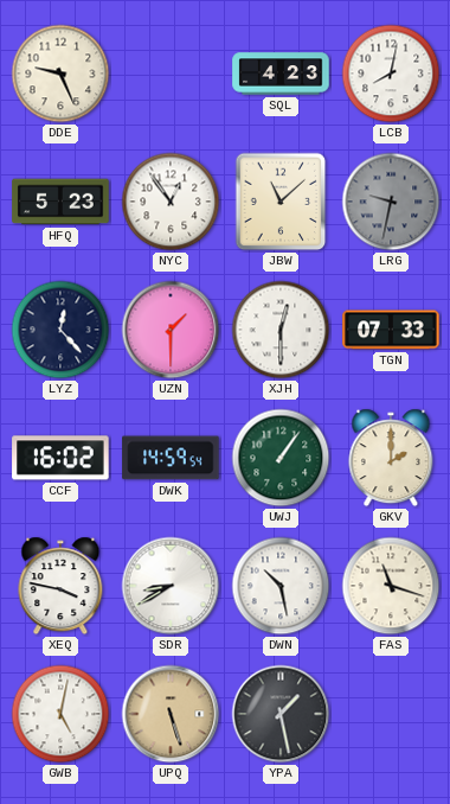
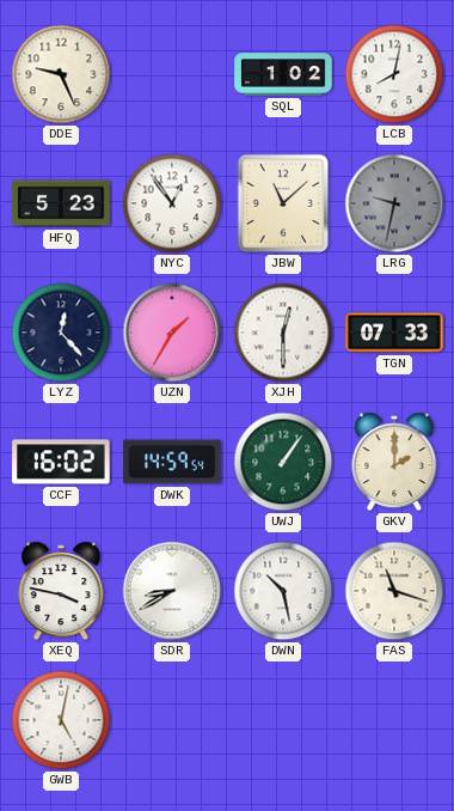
SQL: 4:23 -> 1:02 (283, 74)
UZN: 1:30 -> 1:35 (172, 333)
UPQ: 5:27 -> none (171, 714)
YPA: 1:28 -> none (281, 714)
